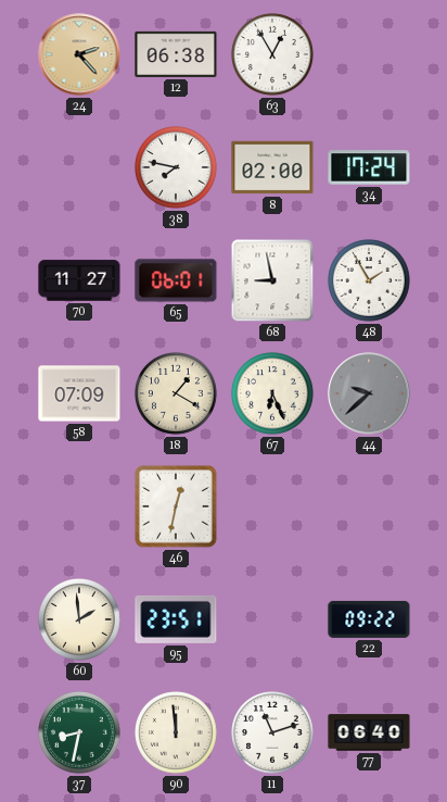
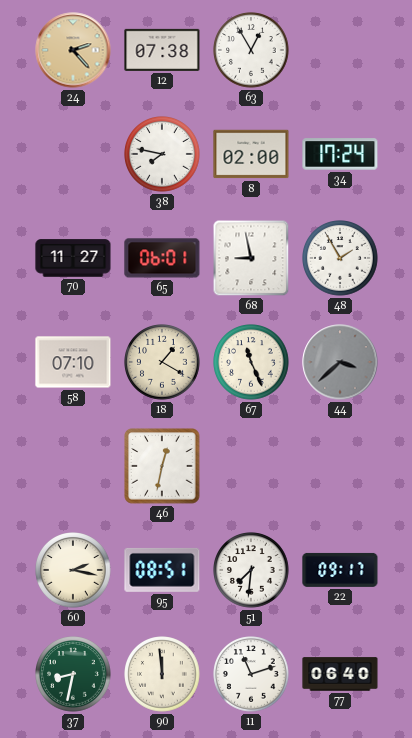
12: 06:38 -> 07:38 (162, 50)
58: 07:09 -> 07:10 (73, 362)
67: 6:26 -> 11:26 (251, 362)
44: 9:38 -> 3:38 (340, 362)
60: 1:59 -> 2:17 (73, 570)
95: 23:51 -> 08:51 (162, 570)
51: none -> 7:31 (251, 570)
22: 09:22 -> 09:17 (340, 570)
